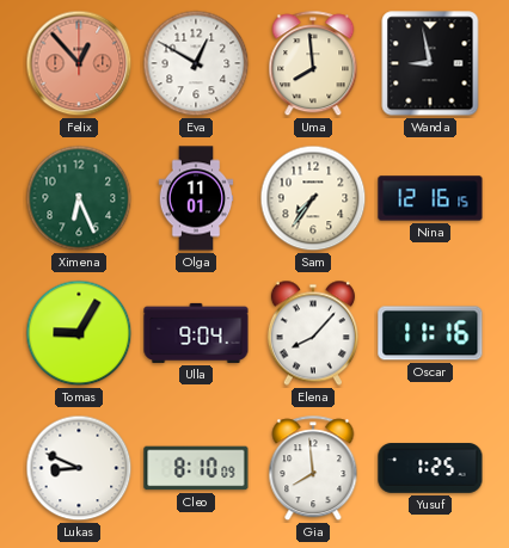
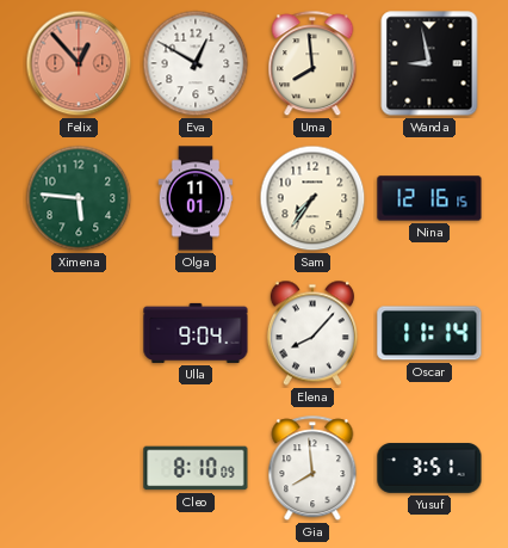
Ximena: 6:26 -> 5:46 (79, 198)
Tomas: 9:05 -> none (79, 333)
Oscar: 11:16 -> 11:14 (429, 333)
Lukas: 8:49 -> none (79, 468)
Yusuf: 1:25 -> 3:51 (429, 468)
